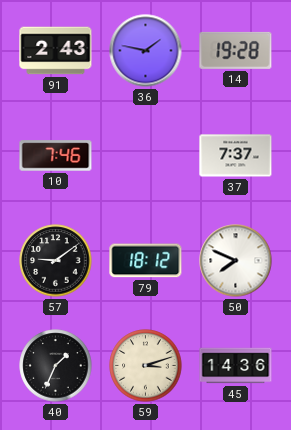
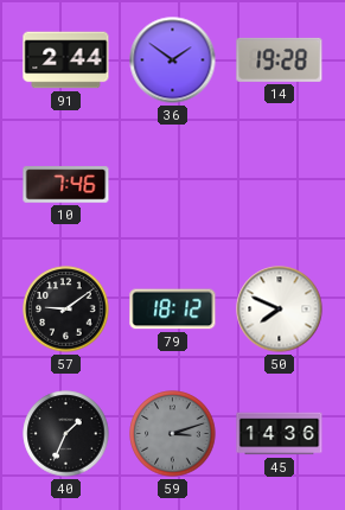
91: 2:43 -> 2:44 (66, 60)
36: 1:47 -> 1:51 (173, 60)
37: 7:37 -> none (236, 156)
59 dial: cream -> grey (173, 434)
